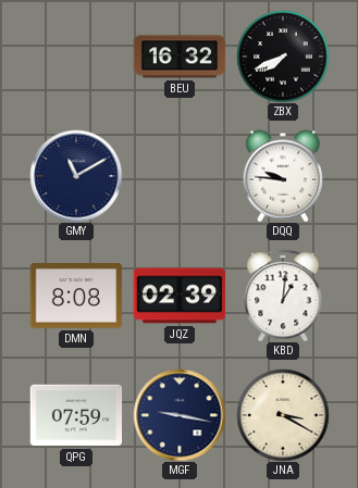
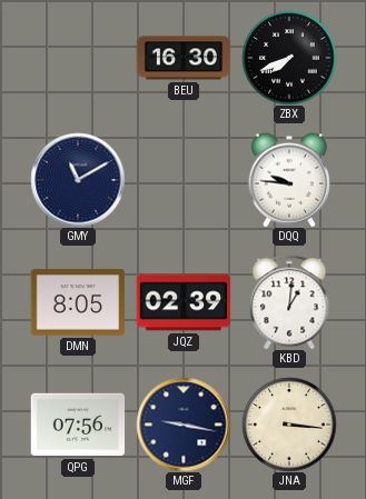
BEU: 16:32 -> 16:30 (184, 58)
DMN: 8:08 -> 8:05 (78, 302)
QPG: 07:59 -> 07:56 (78, 425)
JNA: 3:20 -> 3:16 (289, 425)
